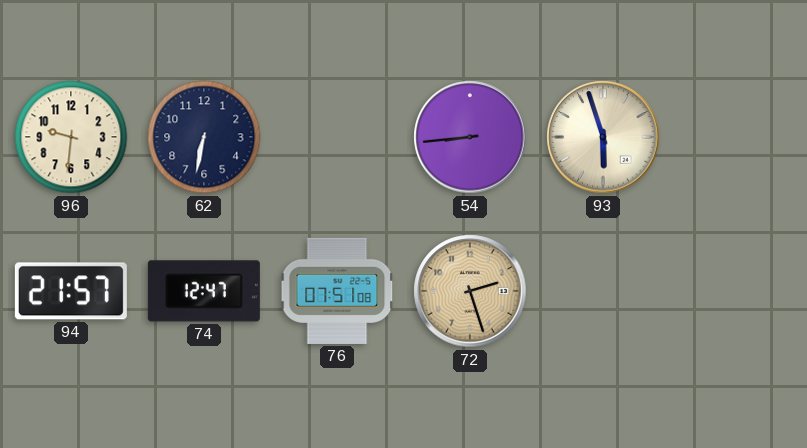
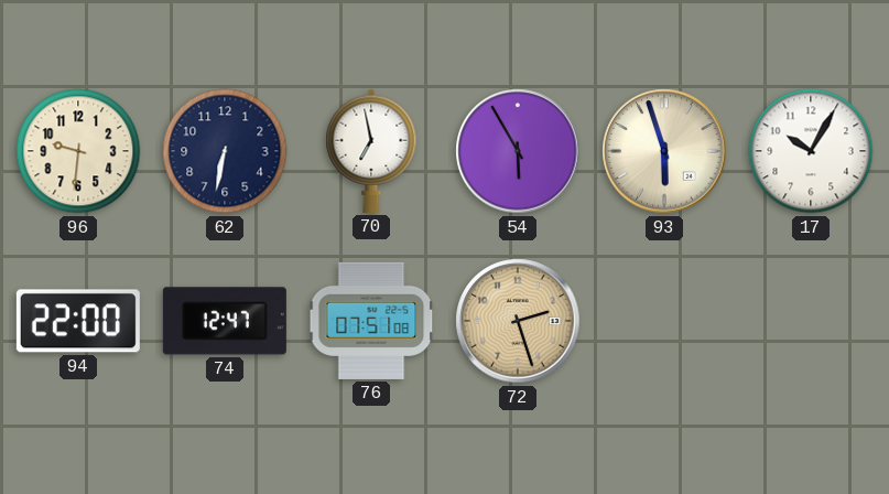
70: none -> 6:58 (371, 151)
54: 8:44 -> 5:55 (518, 151)
17: none -> 10:05 (811, 151)
94: 21:57 -> 22:00 (78, 321)
